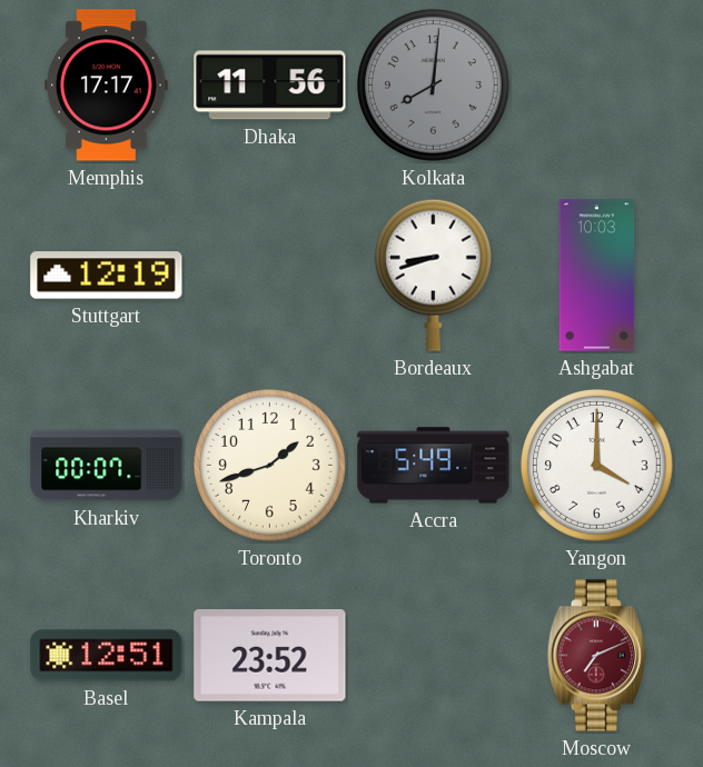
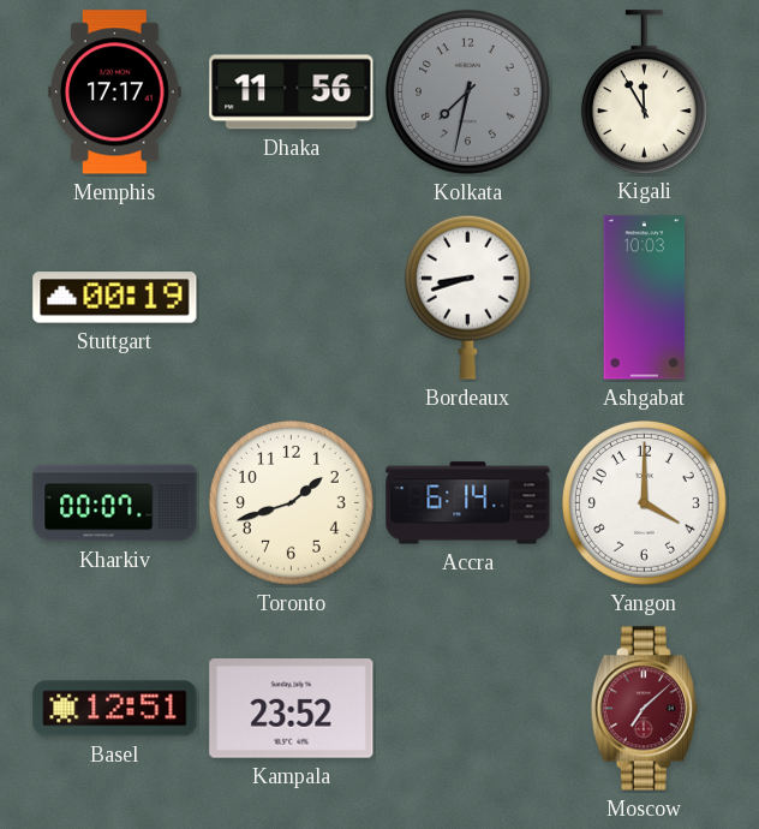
Kolkata: 8:01 -> 7:32 (467, 91)
Kigali: none -> 11:55 (644, 91)
Stuttgart: 12:19 -> 00:19 (115, 298)
Accra: 5:49 -> 6:14 (468, 503)
Moscow: 7:11 -> 7:08 (644, 709)
